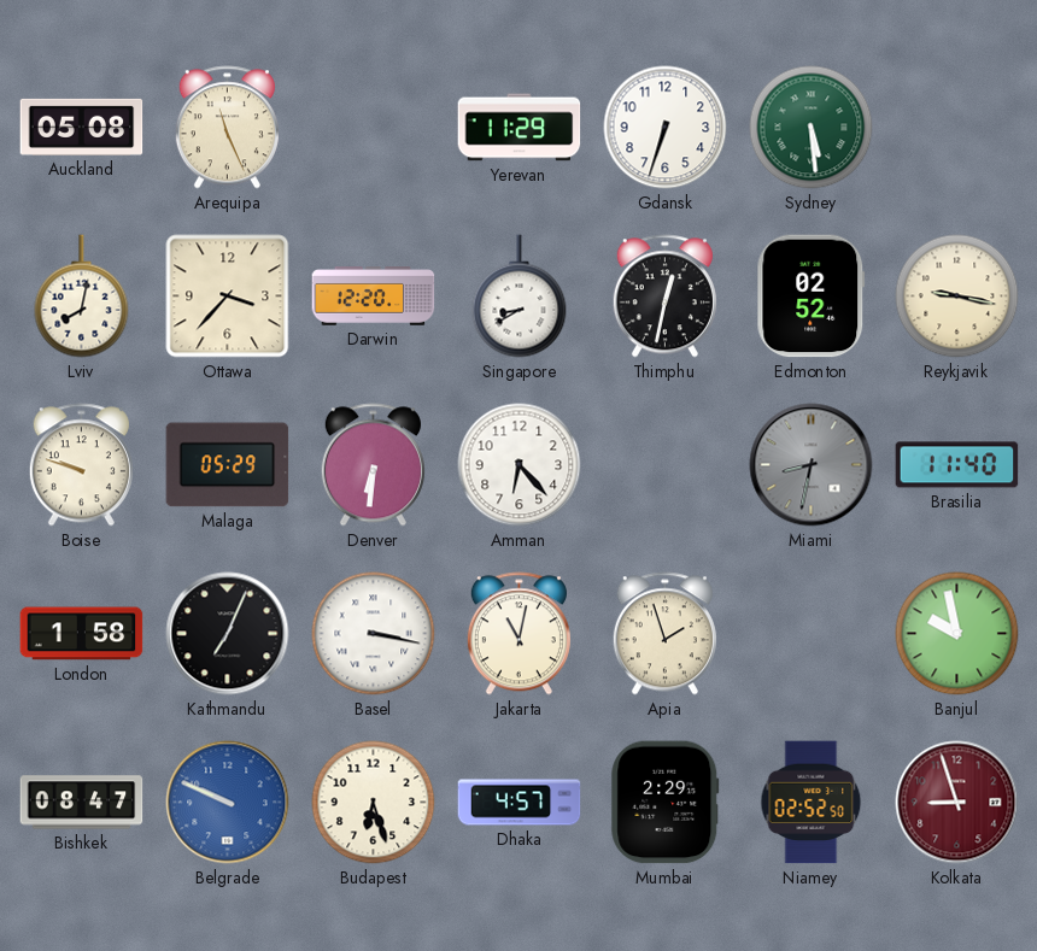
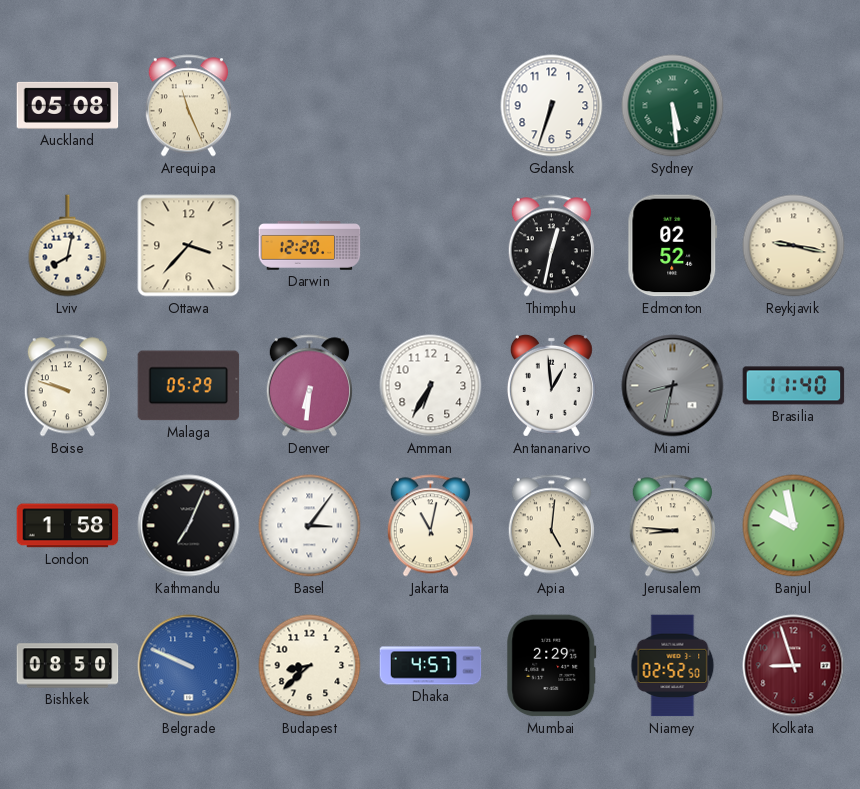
Yerevan: 11:29 -> none (520, 128)
Singapore: 8:40 -> none (520, 297)
Amman: 6:23 -> 6:35 (431, 386)
Antananarivo: none -> 12:59 (551, 385)
Basel: 3:17 -> 3:06 (310, 526)
Apia: 1:57 -> 5:01 (551, 526)
Jerusalem: none -> 8:46 (672, 526)
Bishkek: 08:47 -> 08:50 (68, 666)
Budapest: 6:27 -> 8:38 (310, 666)
